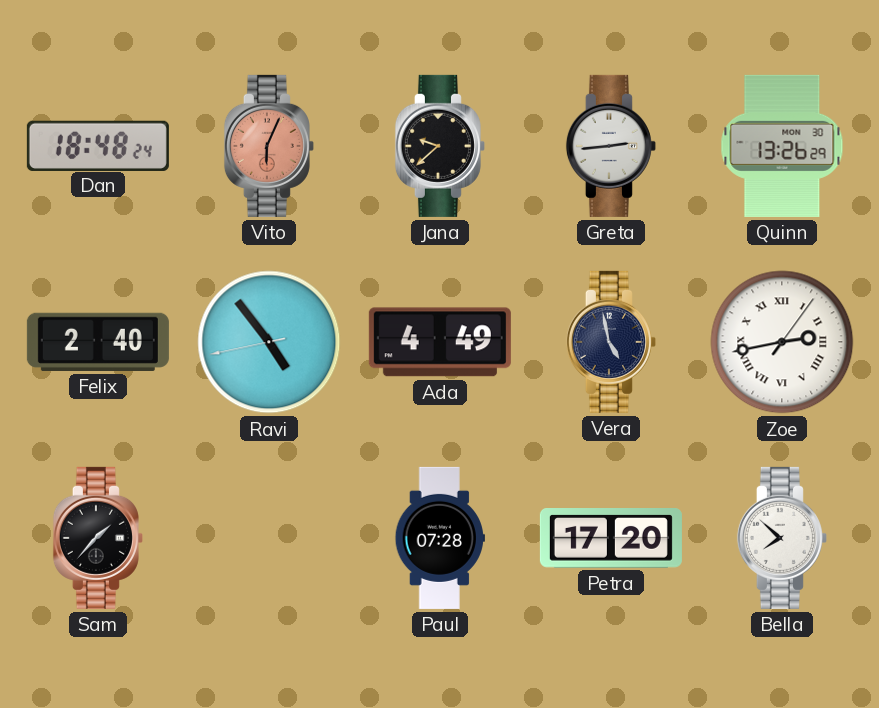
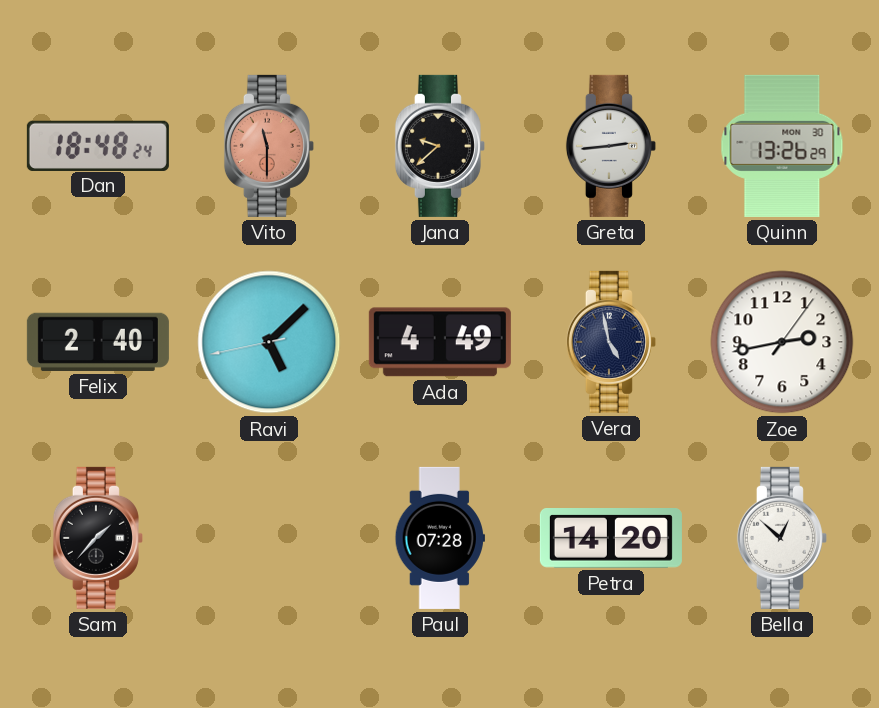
Vito: 6:04 -> 11:30 (269, 146)
Ravi: 4:53 -> 5:07 (269, 342)
Zoe numerals: Roman -> Arabic (782, 342)
Petra: 17:20 -> 14:20 (611, 539)
Bella: 7:52 -> 12:52 (782, 538)
